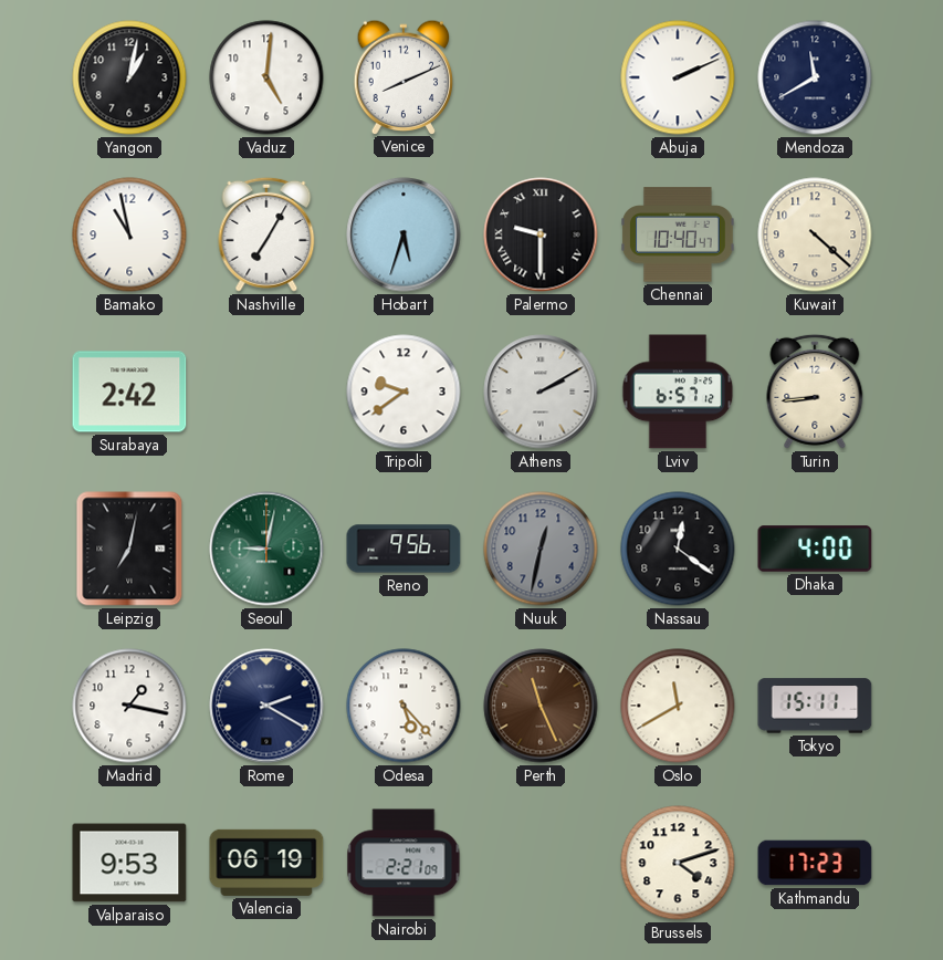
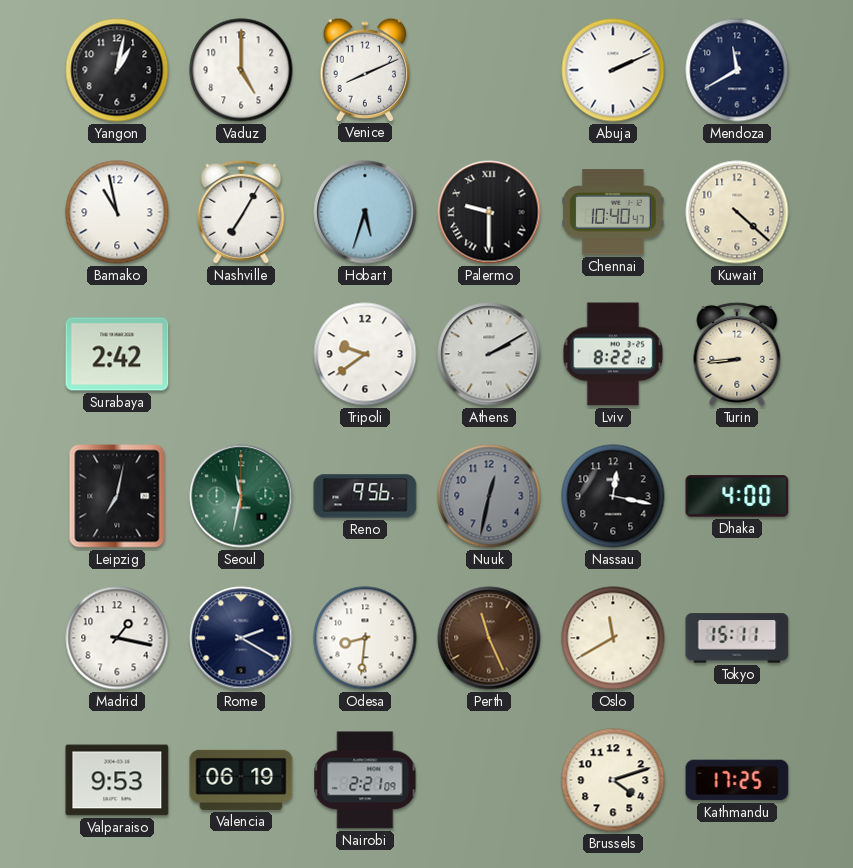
Vaduz: 5:01 -> 5:00 (241, 70)
Lviv: 6:57 -> 8:22 (613, 354)
Seoul: 9:02 -> 11:32 (241, 496)
Nassau: 12:21 -> 12:17 (613, 496)
Odesa: 5:23 -> 8:31 (365, 638)
Kathmandu: 17:23 -> 17:25 (737, 780)
